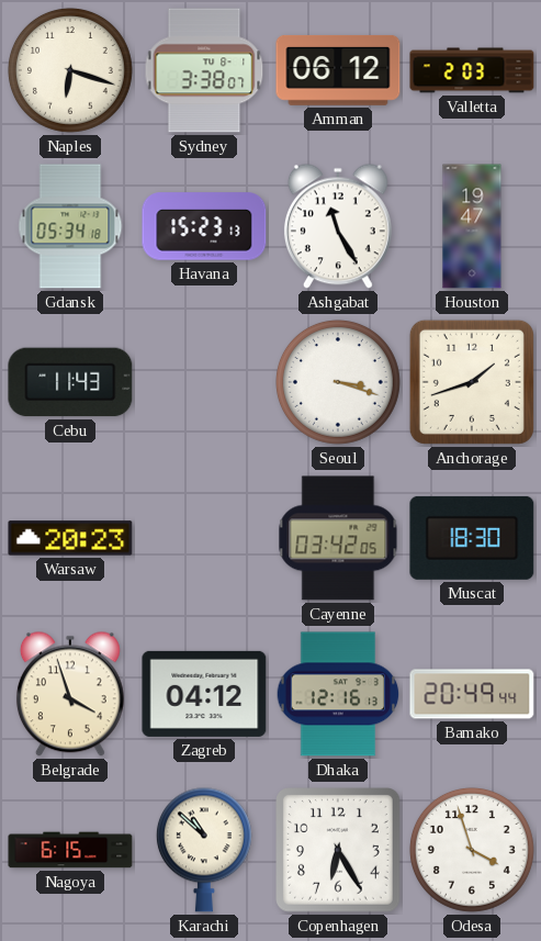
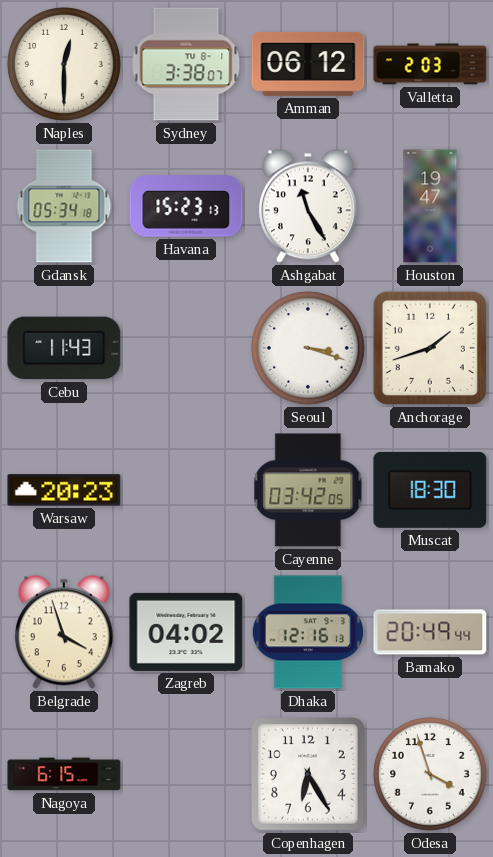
Naples: 6:18 -> 12:30 (64, 64)
Zagreb: 04:12 -> 04:02 (186, 632)
Karachi: 10:52 -> none (204, 850)
